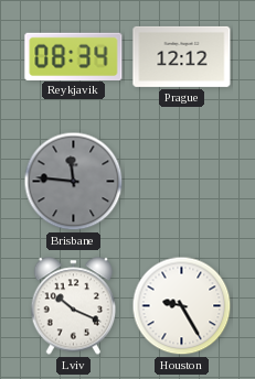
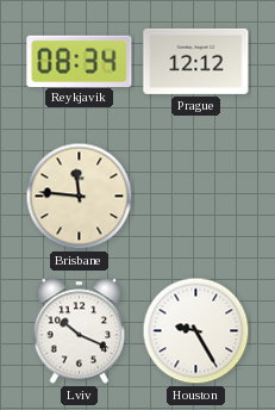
Brisbane dial: grey -> cream (80, 197)
